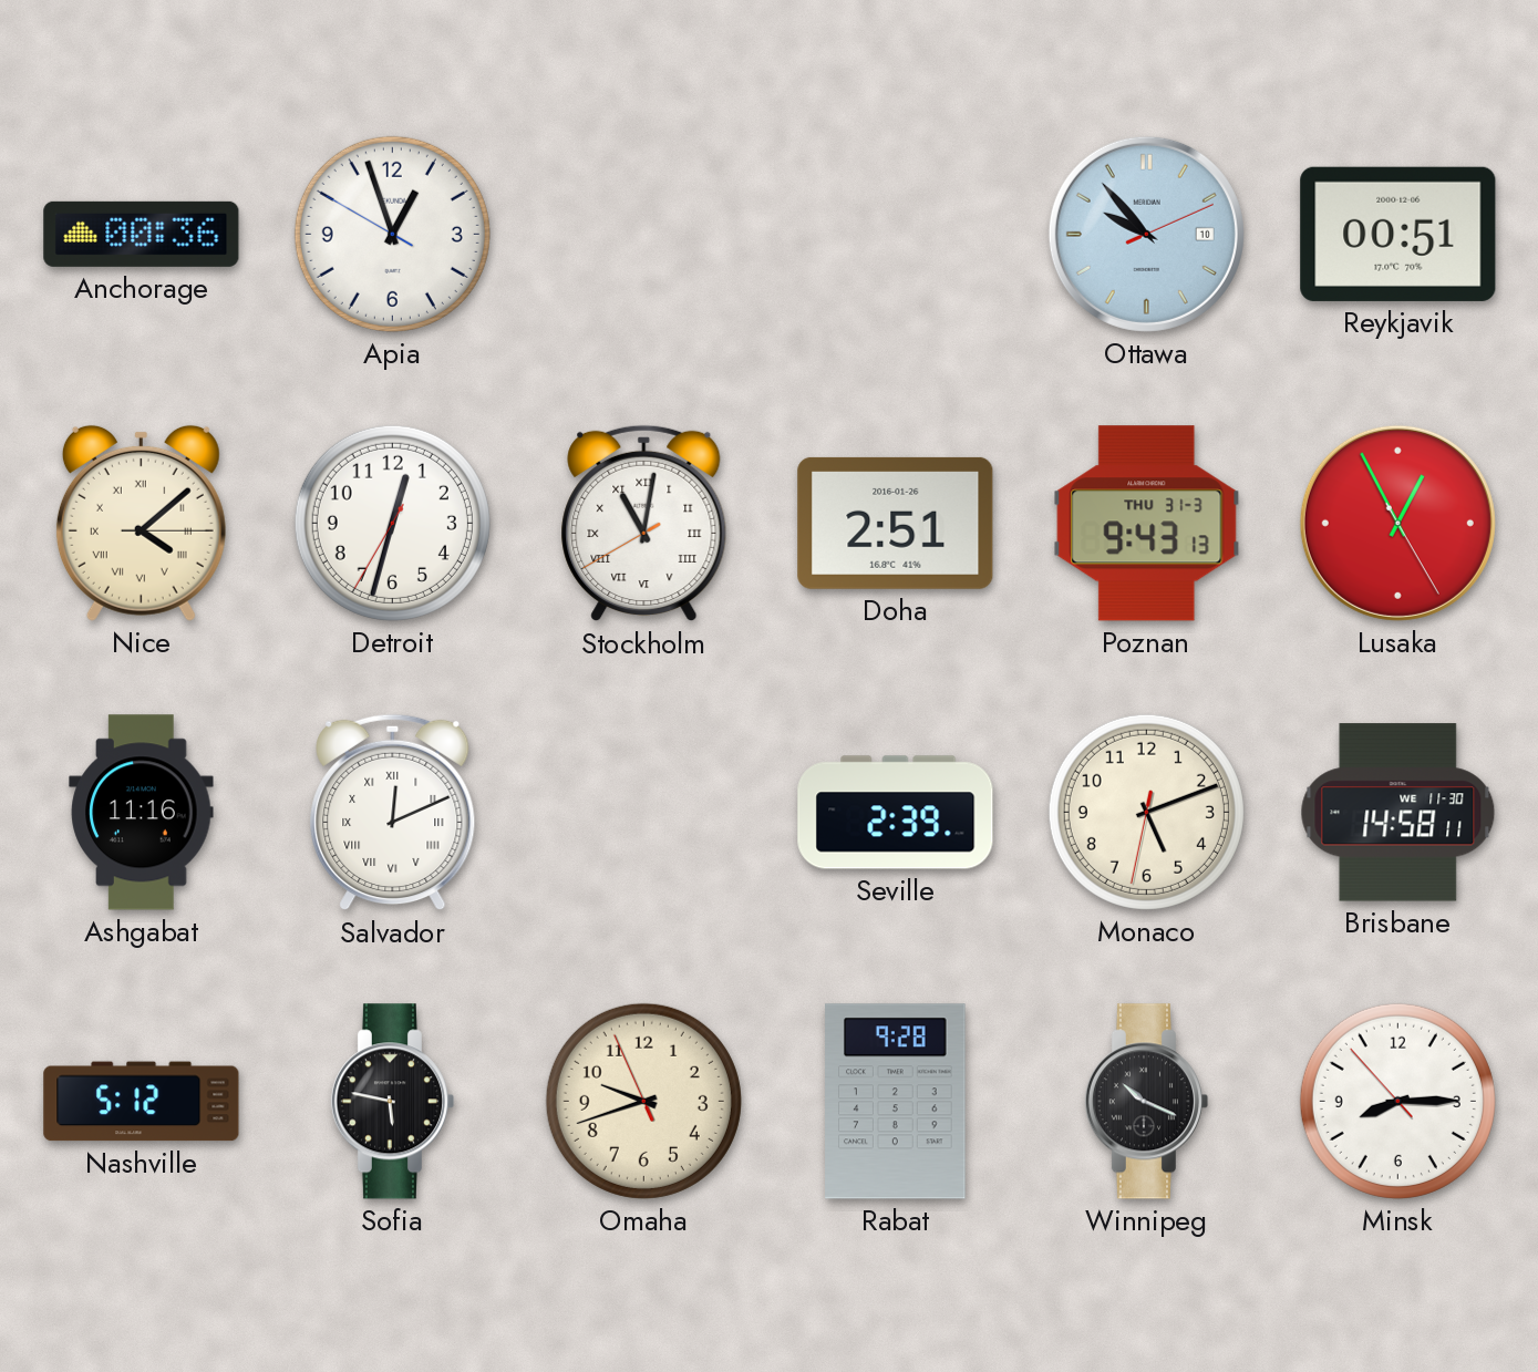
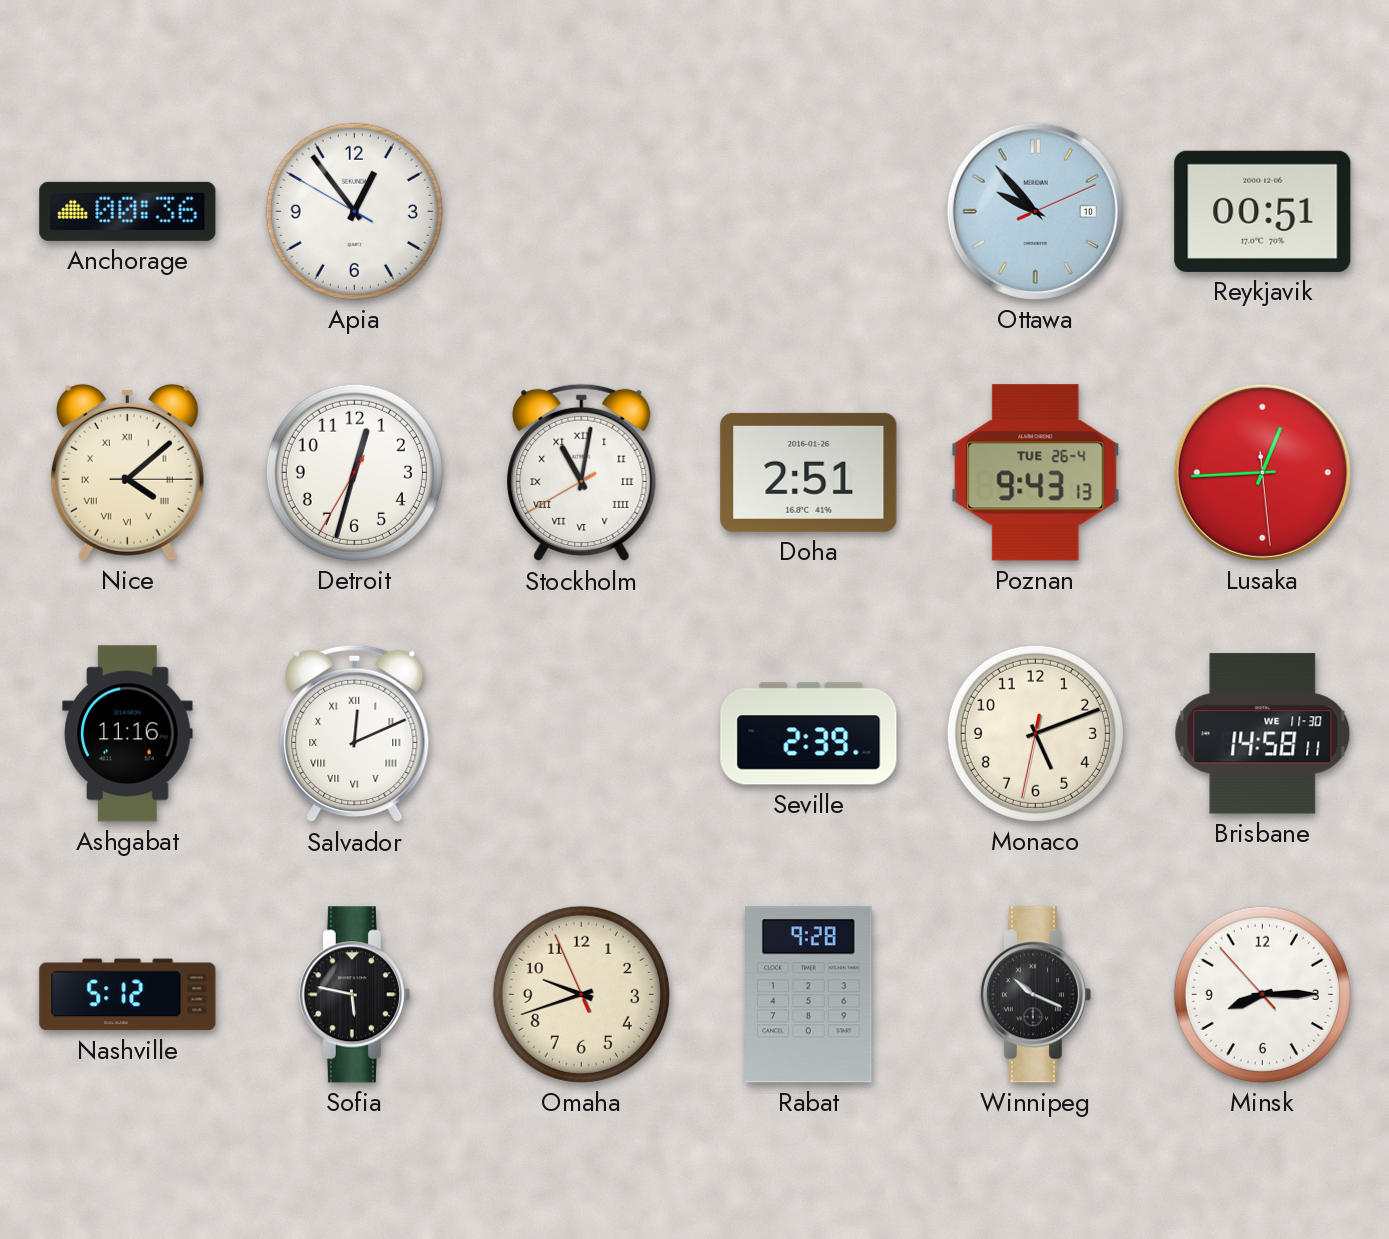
Apia: 12:56 -> 12:53 (354, 211)
Poznan date: THU 31-3 -> TUE 26-4 (1036, 473)
Lusaka: 12:55 -> 12:44 (1262, 472)
